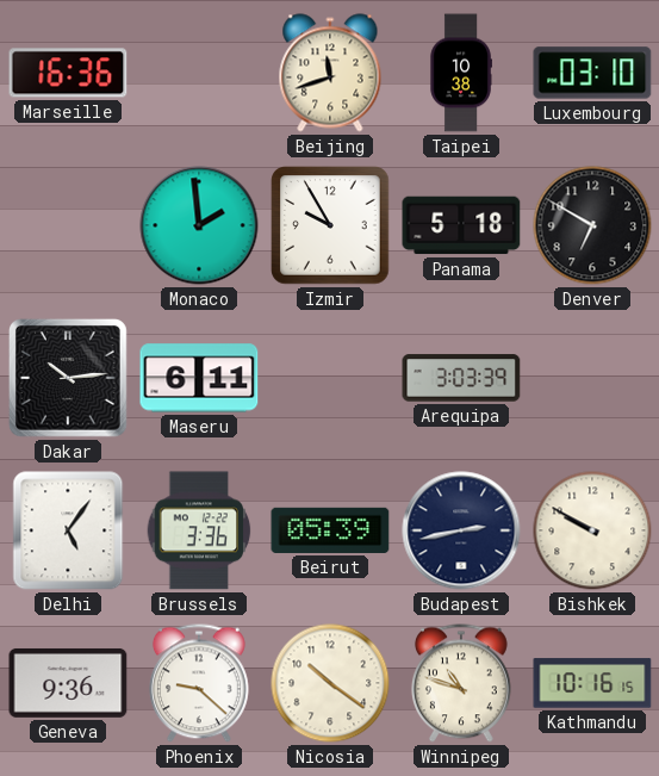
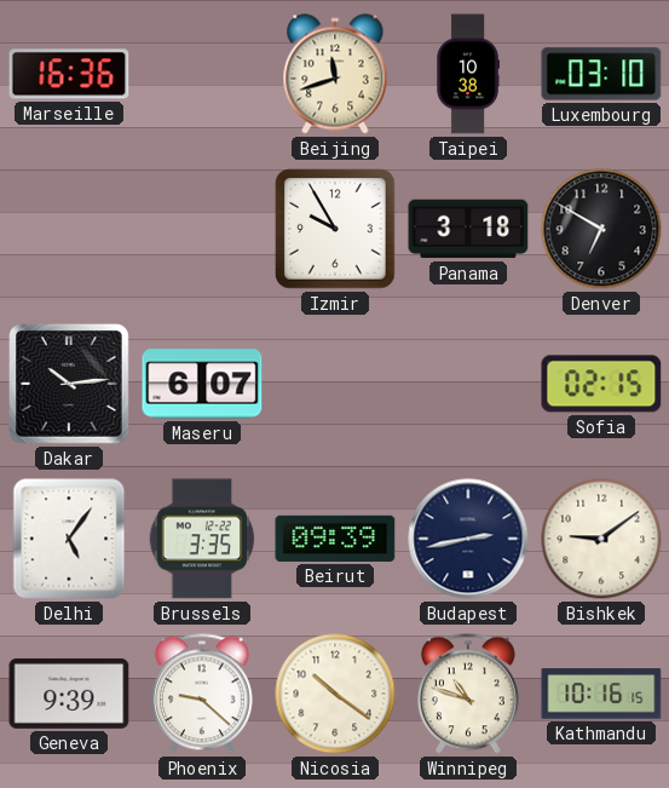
Monaco: 1:59 -> none (199, 225)
Panama: 5:18 -> 3:18 (468, 229)
Maseru: 6:11 -> 6:07 (202, 384)
Arequipa: 3:03 -> none (461, 378)
Sofia: none -> 02:15 (601, 384)
Brussels: 3:36 -> 3:35 (202, 539)
Beirut: 05:39 -> 09:39 (335, 539)
Bishkek: 9:50 -> 9:09 (601, 539)
Geneva: 9:36 -> 9:39 (69, 694)
